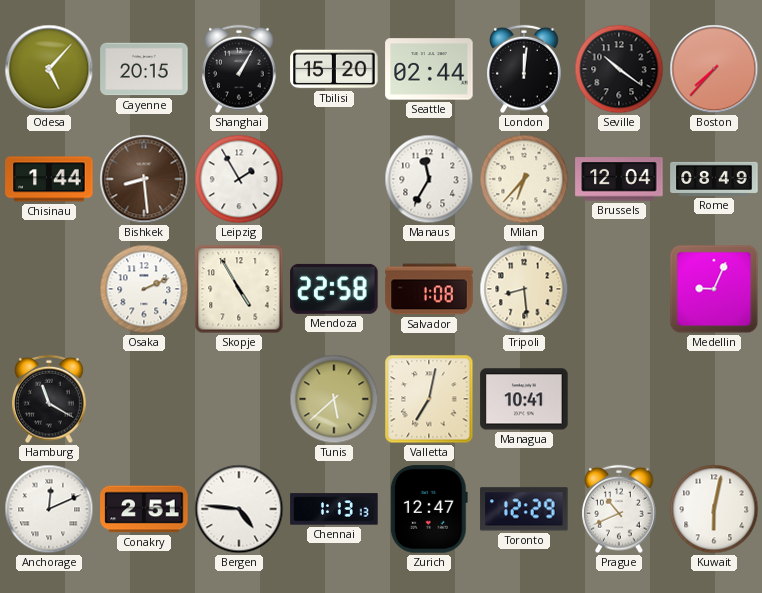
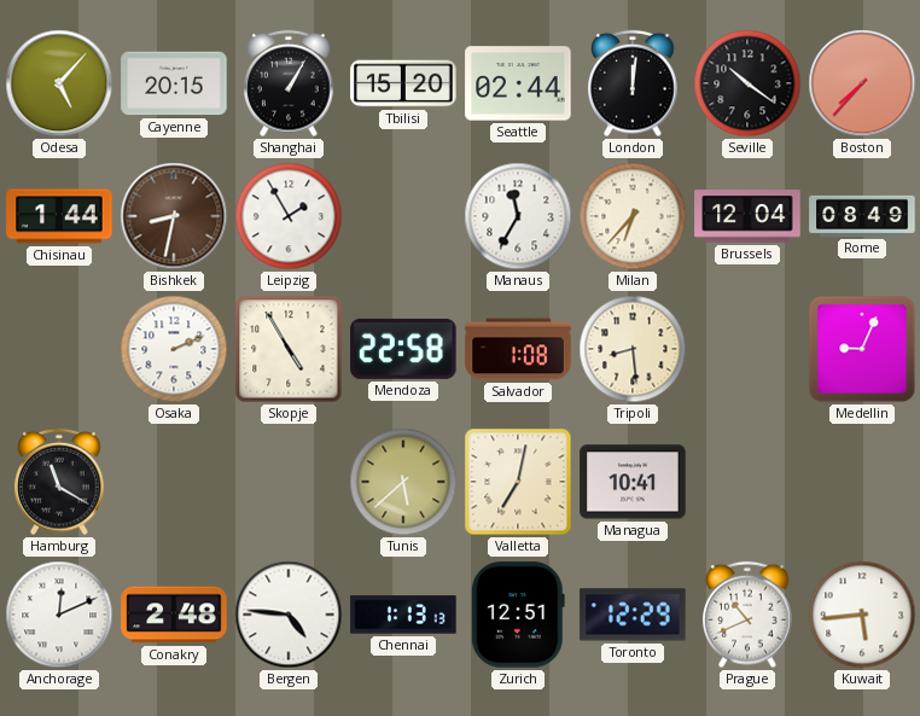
Bishkek: 8:29 -> 8:32 (174, 216)
Conakry: 2:51 -> 2:48 (174, 615)
Zurich: 12:47 -> 12:51 (518, 615)
Kuwait: 6:02 -> 5:44 (862, 615)
